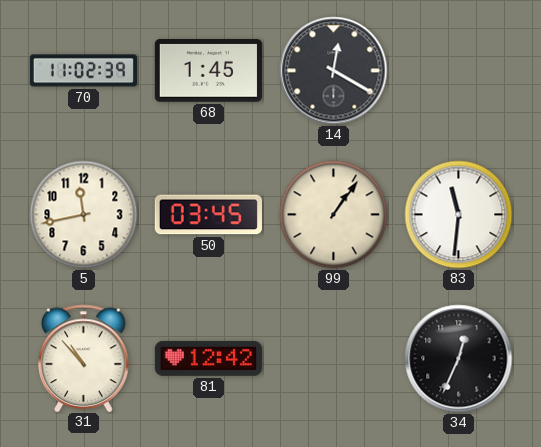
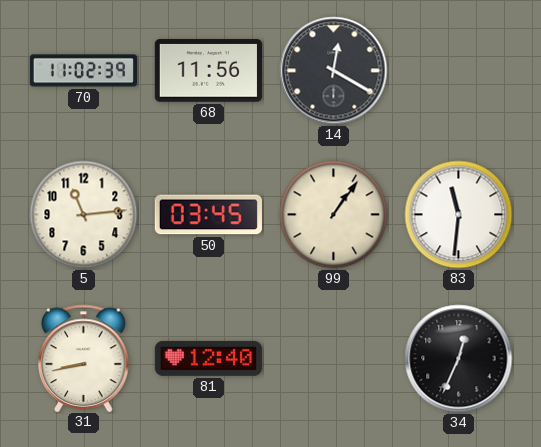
68: 1:45 -> 11:56 (208, 71)
5: 11:43 -> 11:14 (84, 215)
31: 10:53 -> 8:43 (84, 358)
81: 12:42 -> 12:40 (208, 358)
